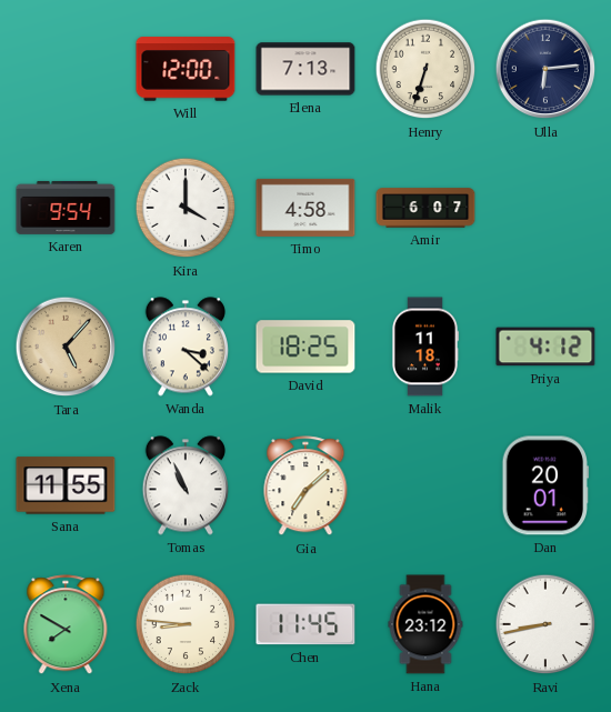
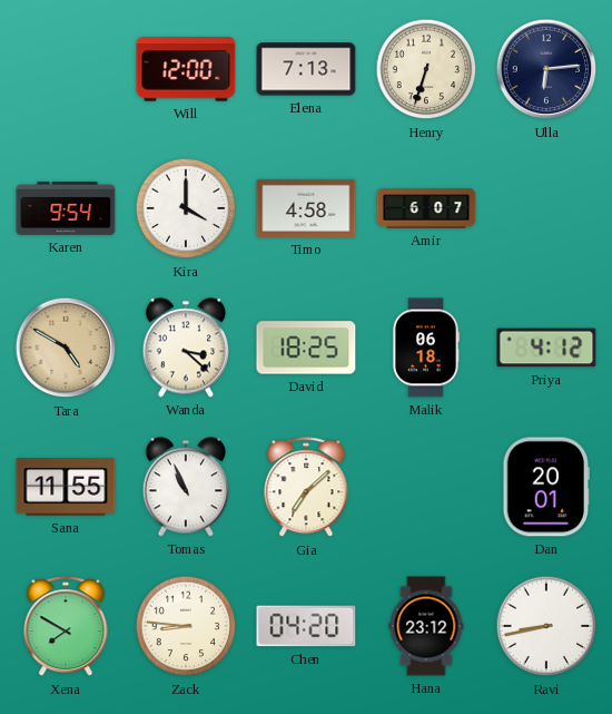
Tara: 5:07 -> 4:50 (66, 348)
Malik: 11:18 -> 06:18 (425, 348)
Chen: 11:45 -> 04:20 (306, 626)
